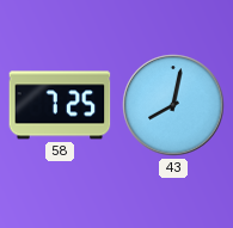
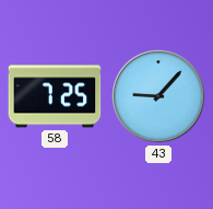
43: 8:02 -> 9:07 (158, 96)
